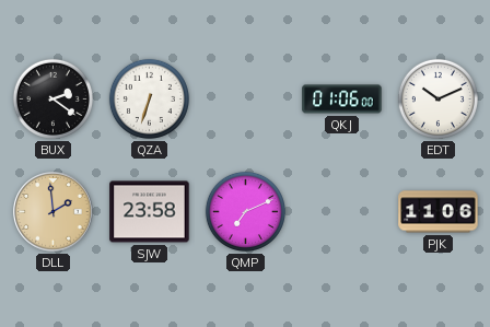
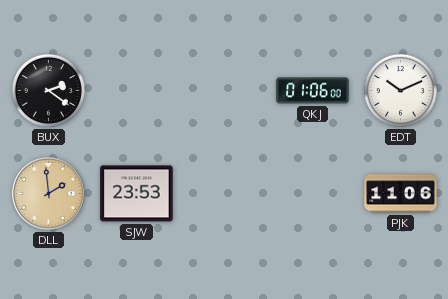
QZA: 6:33 -> none (149, 98)
SJW: 23:58 -> 23:53 (137, 194)
QMP: 7:11 -> none (245, 211)
